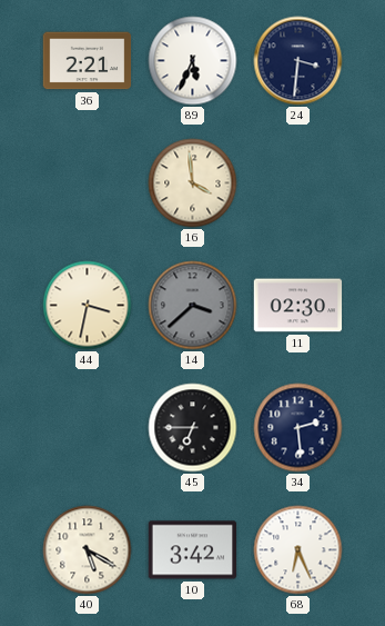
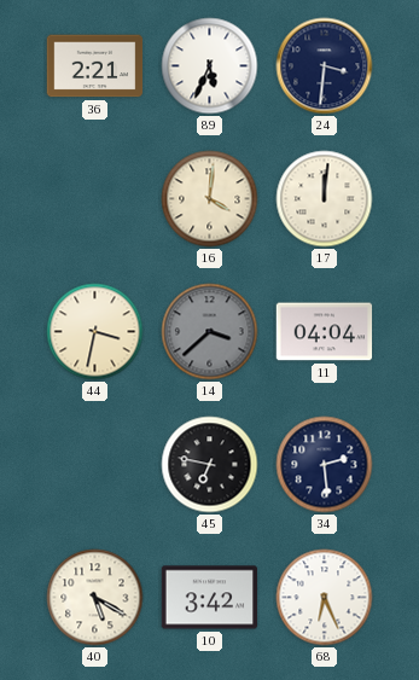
16: 3:59 -> 4:01 (210, 199)
17: none -> 12:01 (325, 199)
11: 02:30 -> 04:04 (325, 332)
45: 6:45 -> 6:47 (210, 465)
